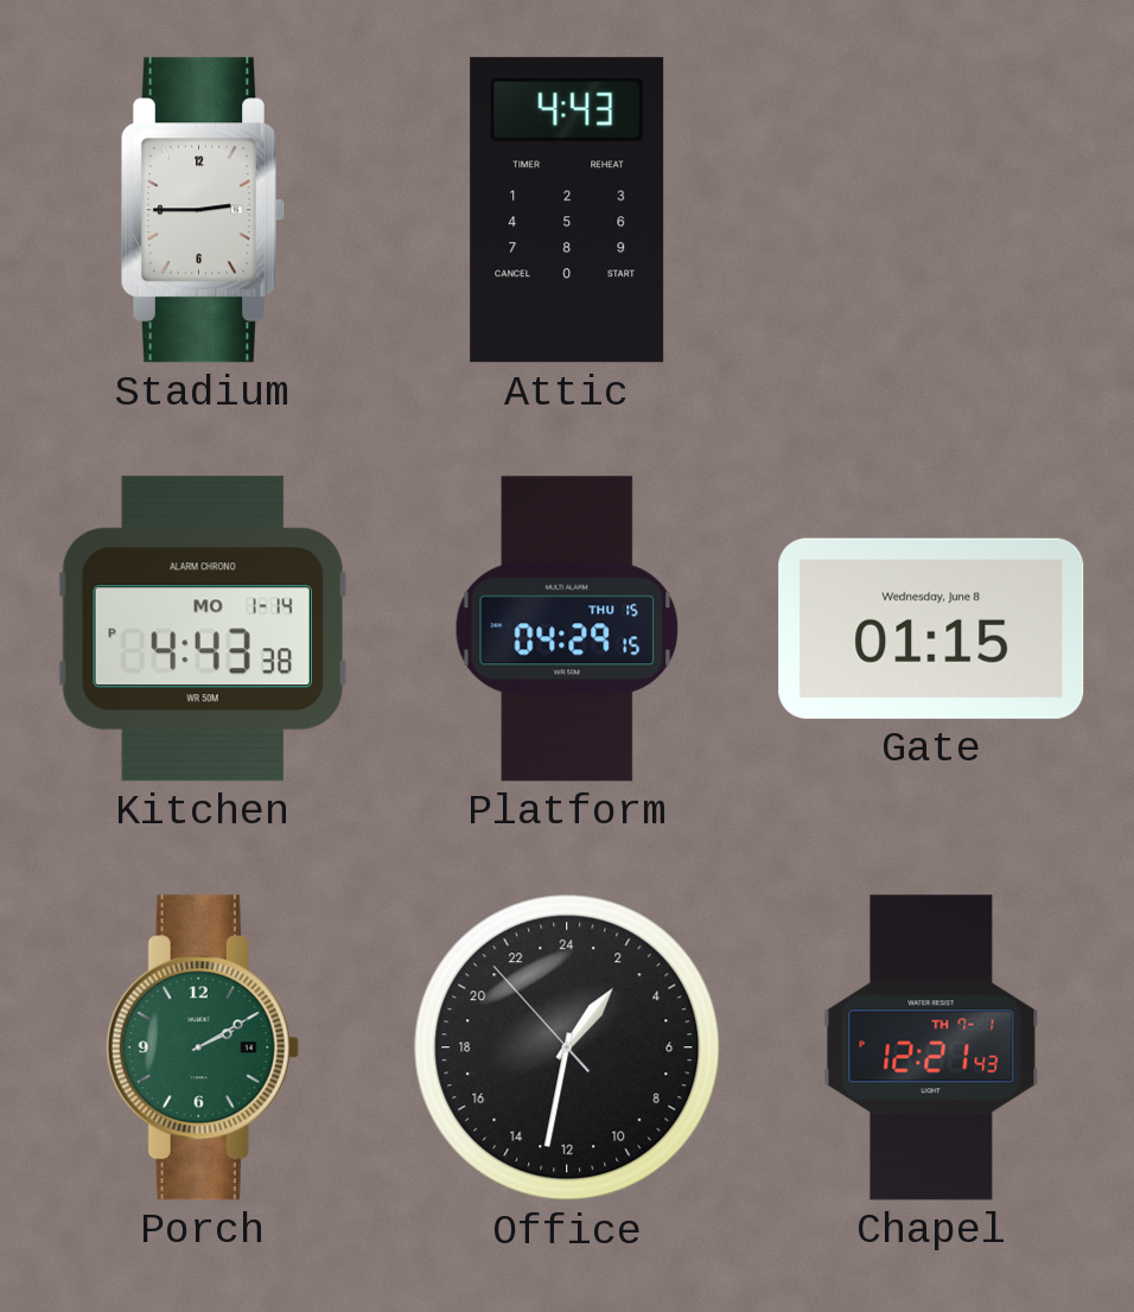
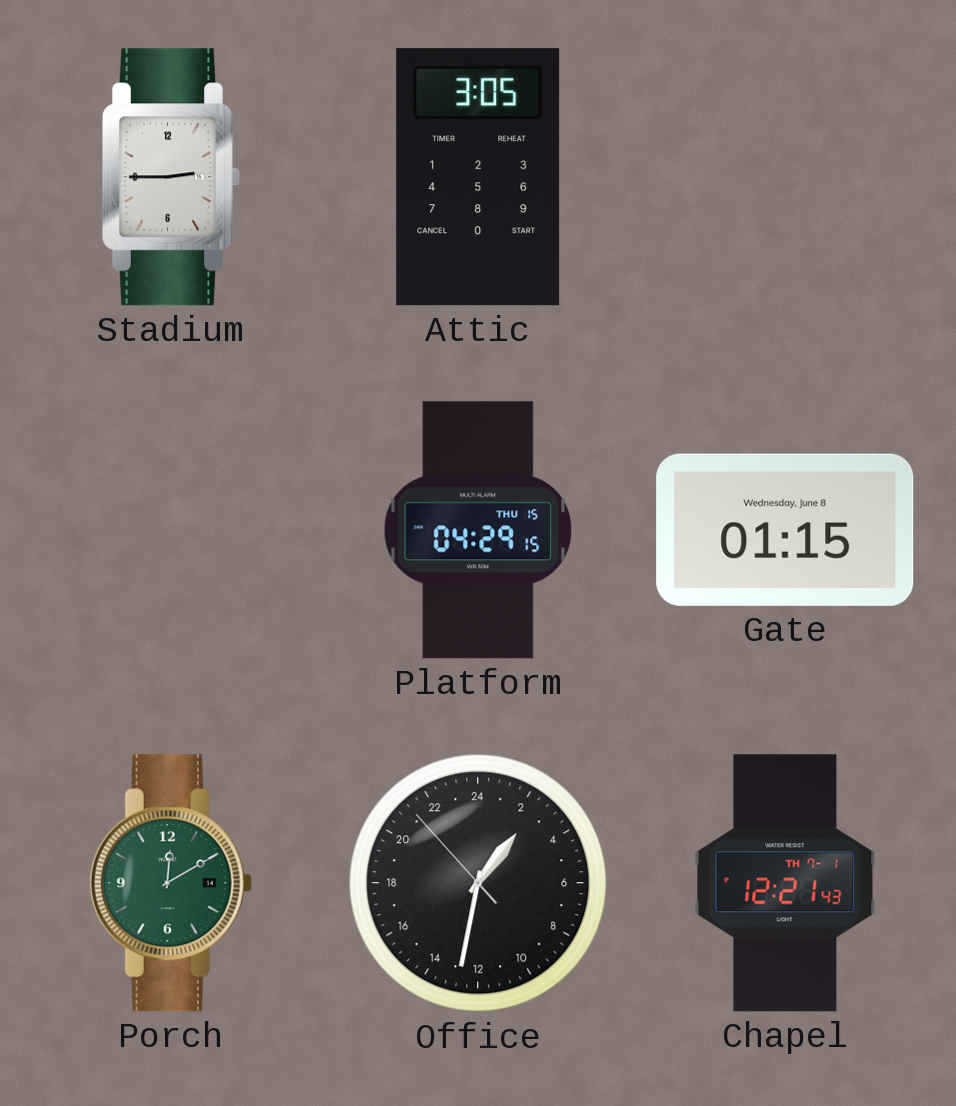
Attic: 4:43 -> 3:05 (478, 177)
Kitchen: 4:43 -> none (203, 629)
Porch: 2:10 -> 12:10 (171, 883)
